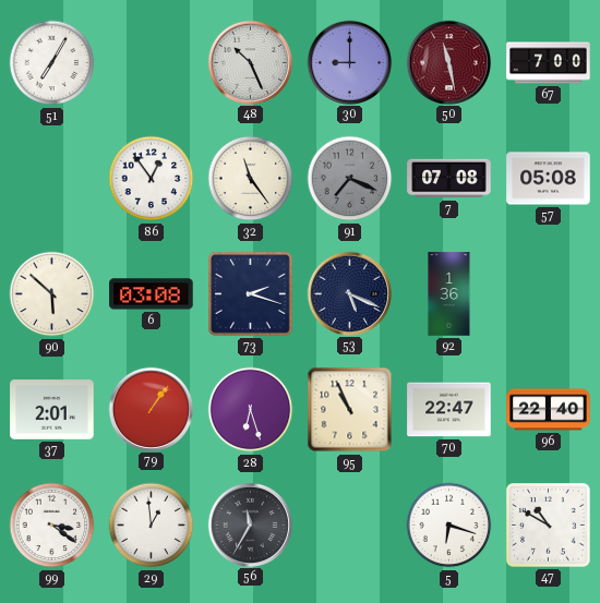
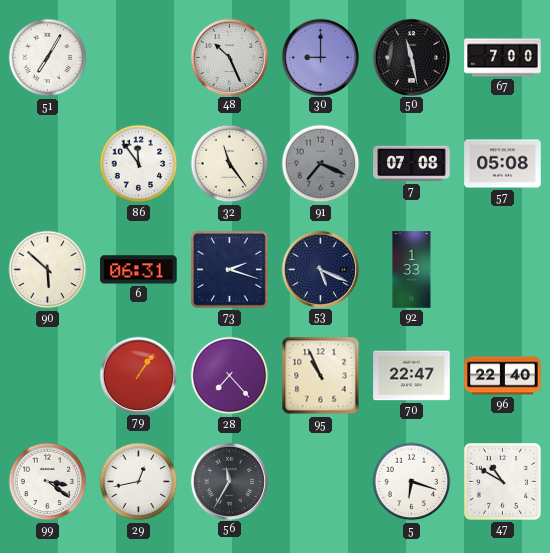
50 dial: burgundy -> black (411, 57)
86: 12:54 -> 11:54 (139, 164)
6: 03:08 -> 06:31 (139, 270)
92: 1:36 -> 1:33 (412, 270)
37: 2:01 -> none (52, 410)
28: 6:27 -> 7:23 (230, 376)
29: 12:59 -> 12:43 (139, 482)
